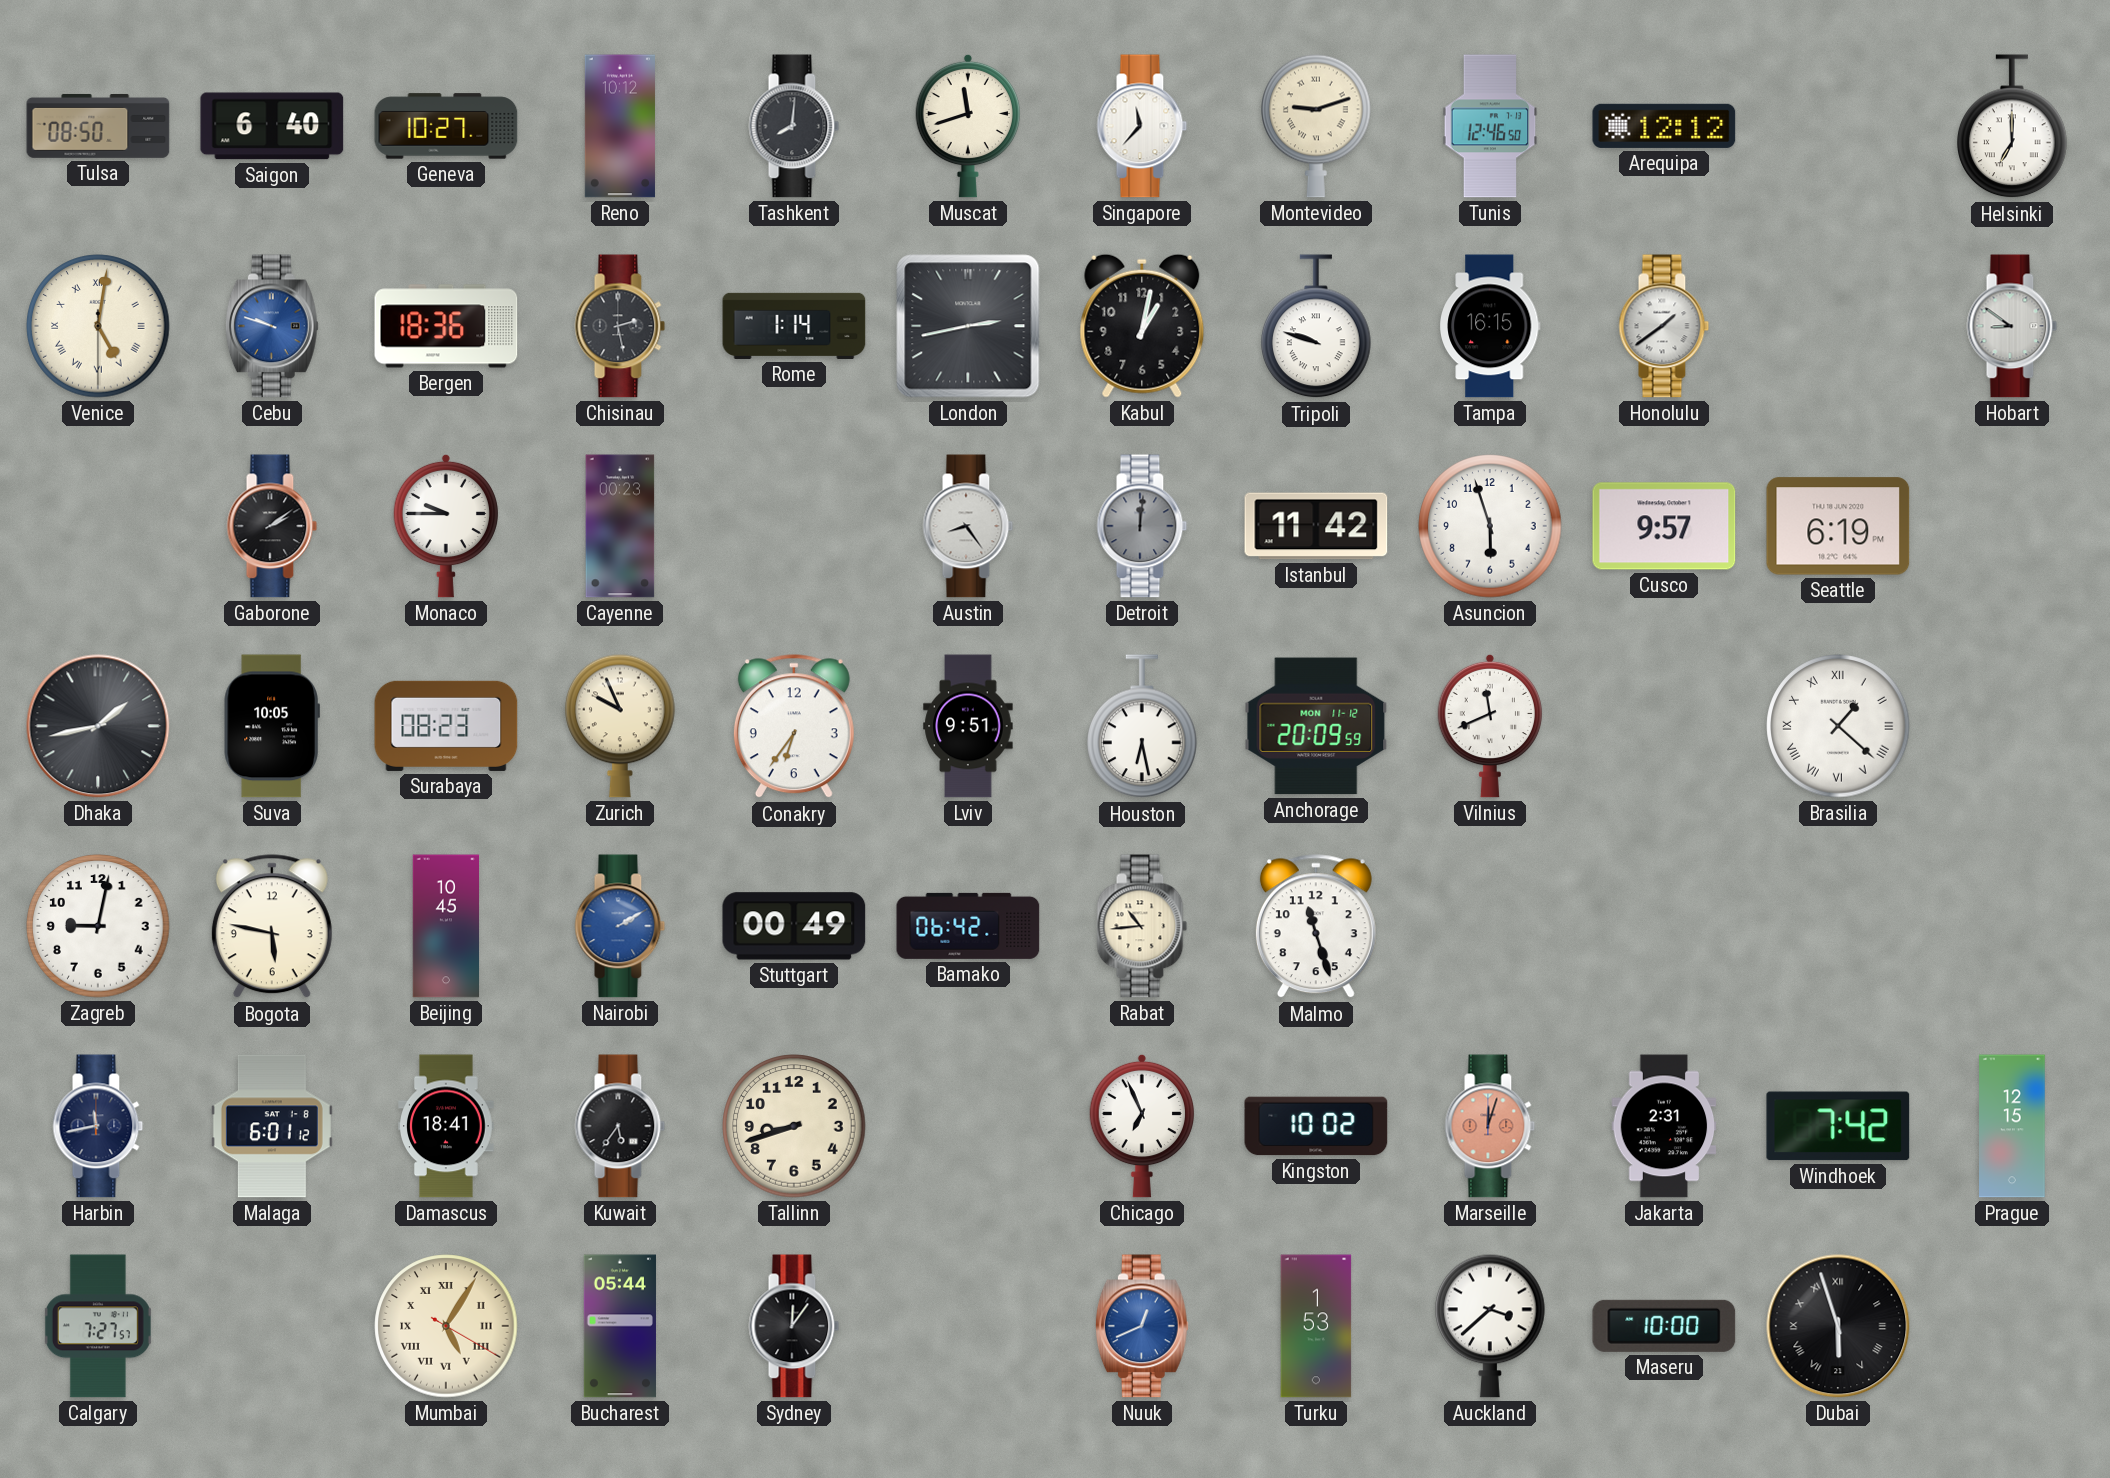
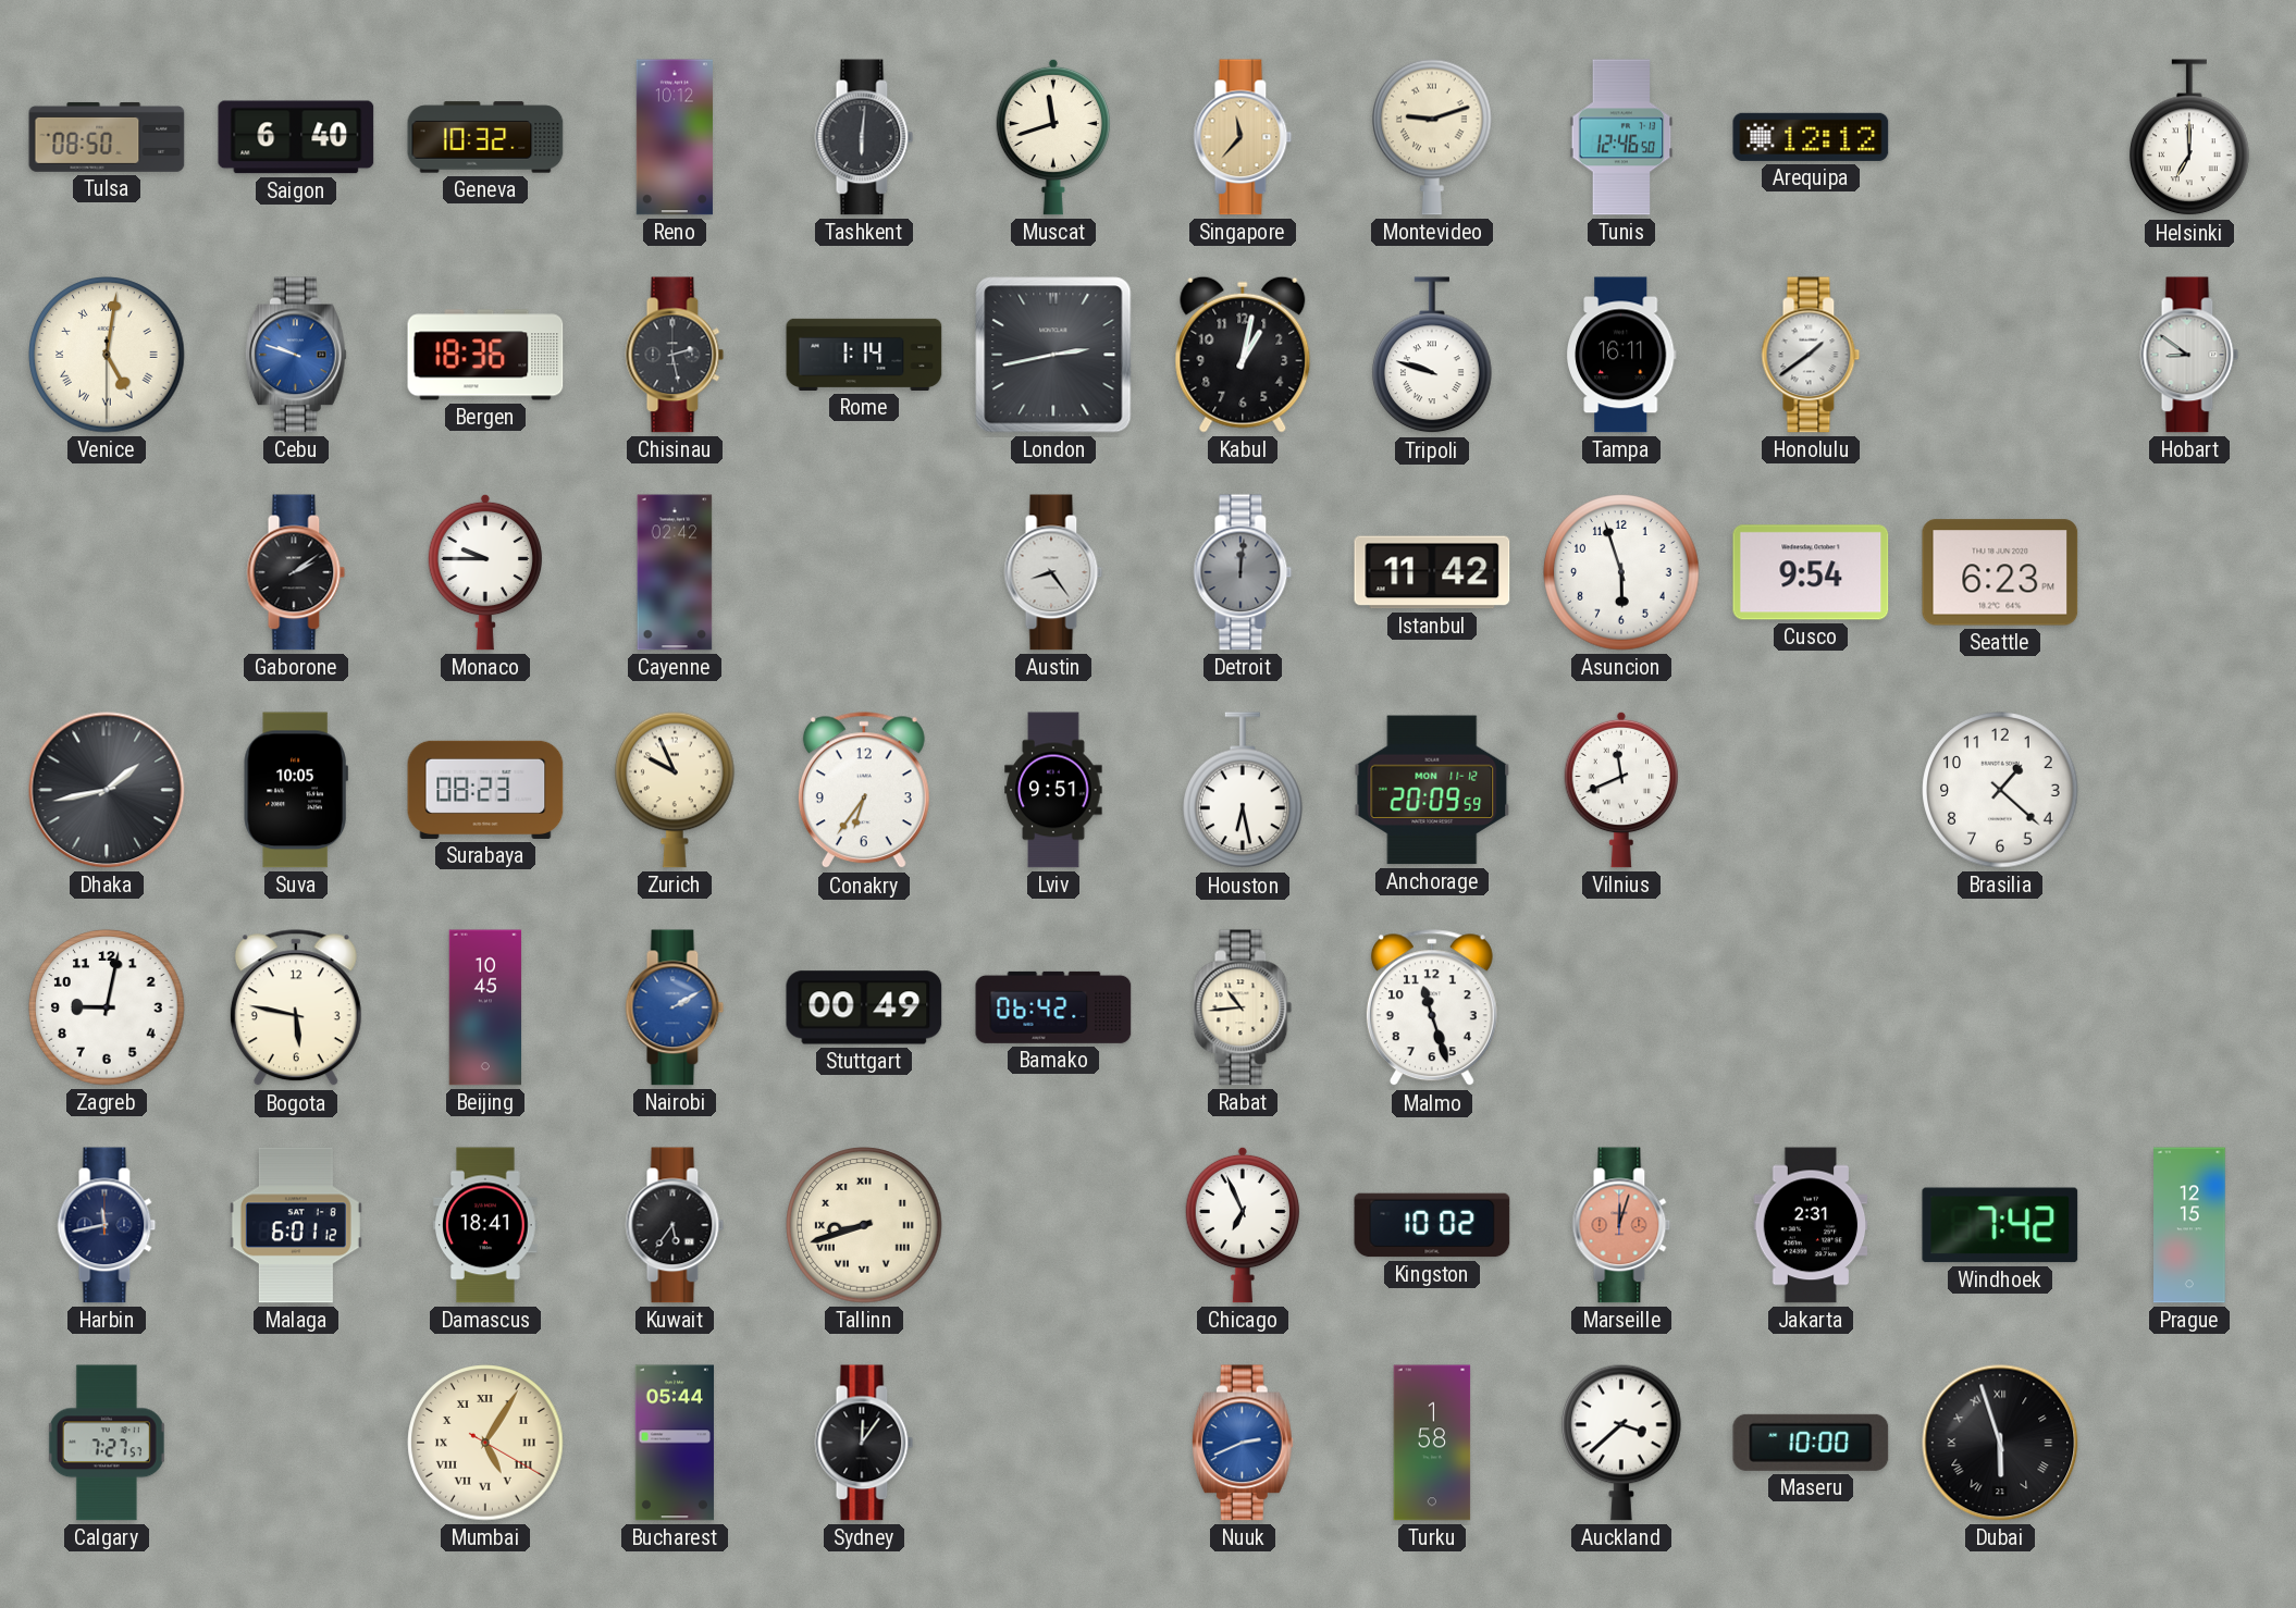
Geneva: 10:27 -> 10:32 (485, 137)
Tashkent: 8:01 -> 6:01 (864, 137)
Singapore dial: white -> champagne (1243, 137)
Tampa: 16:15 -> 16:11 (1621, 355)
Cayenne: 00:23 -> 02:42 (675, 572)
Cusco: 9:57 -> 9:54 (1811, 572)
Seattle: 6:19 -> 6:23 (2000, 572)
Brasilia numerals: Roman -> Arabic (2000, 790)
Tallinn numerals: Arabic -> Roman (864, 1225)
Nuuk: 12:41 -> 2:41 (1243, 1443)
Turku: 1:53 -> 1:58 (1432, 1443)
